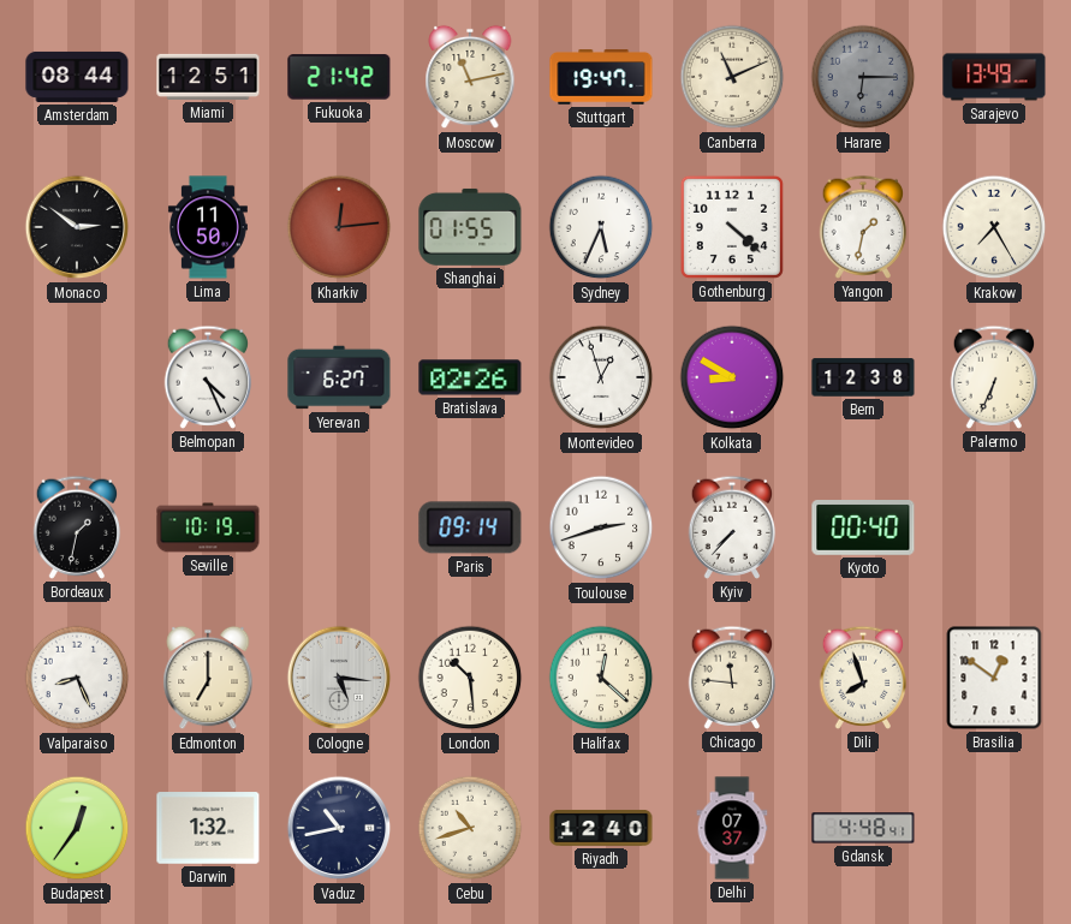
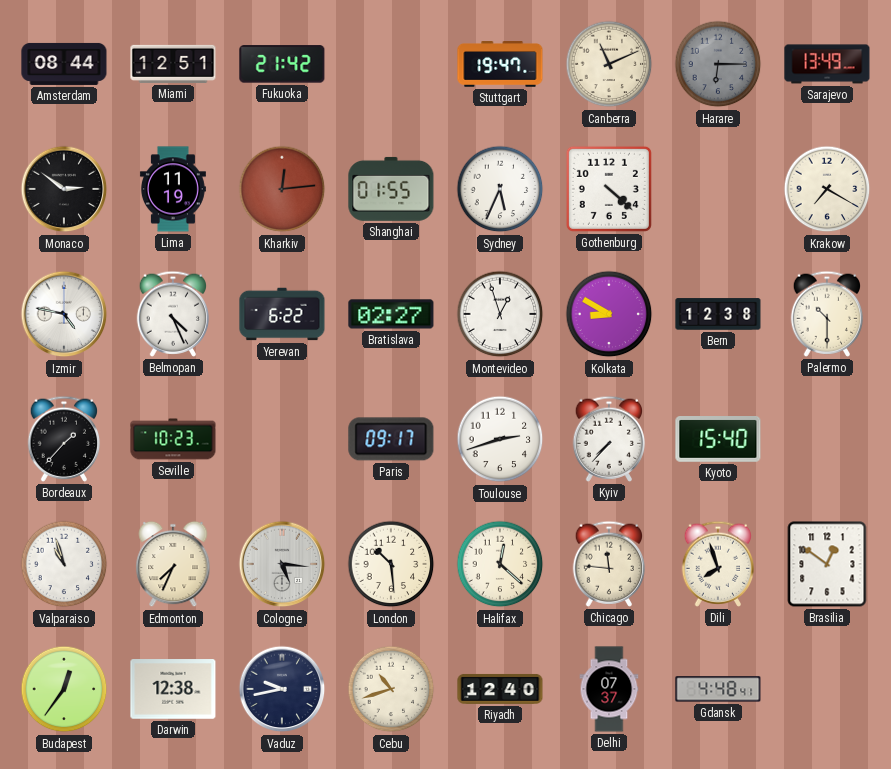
Moscow: 11:13 -> none (470, 77)
Lima: 11:50 -> 11:19 (173, 189)
Yangon: 1:32 -> none (863, 227)
Krakow: 7:25 -> 7:20 (827, 189)
Izmir: none -> 4:47 (64, 314)
Yerevan: 6:27 -> 6:22 (282, 314)
Bratislava: 02:26 -> 02:27 (391, 314)
Palermo: 6:34 -> 10:30 (827, 314)
Bordeaux: 1:32 -> 1:37 (64, 439)
Seville: 10:19 -> 10:23 (173, 439)
Paris: 09:14 -> 09:17 (391, 439)
Kyoto: 00:40 -> 15:40 (718, 440)
Valparaiso: 8:26 -> 10:57 (64, 564)
Edmonton: 7:00 -> 7:34 (173, 564)
Darwin: 1:32 -> 12:38 (173, 689)
Vaduz: 10:43 -> 9:43 (282, 689)
